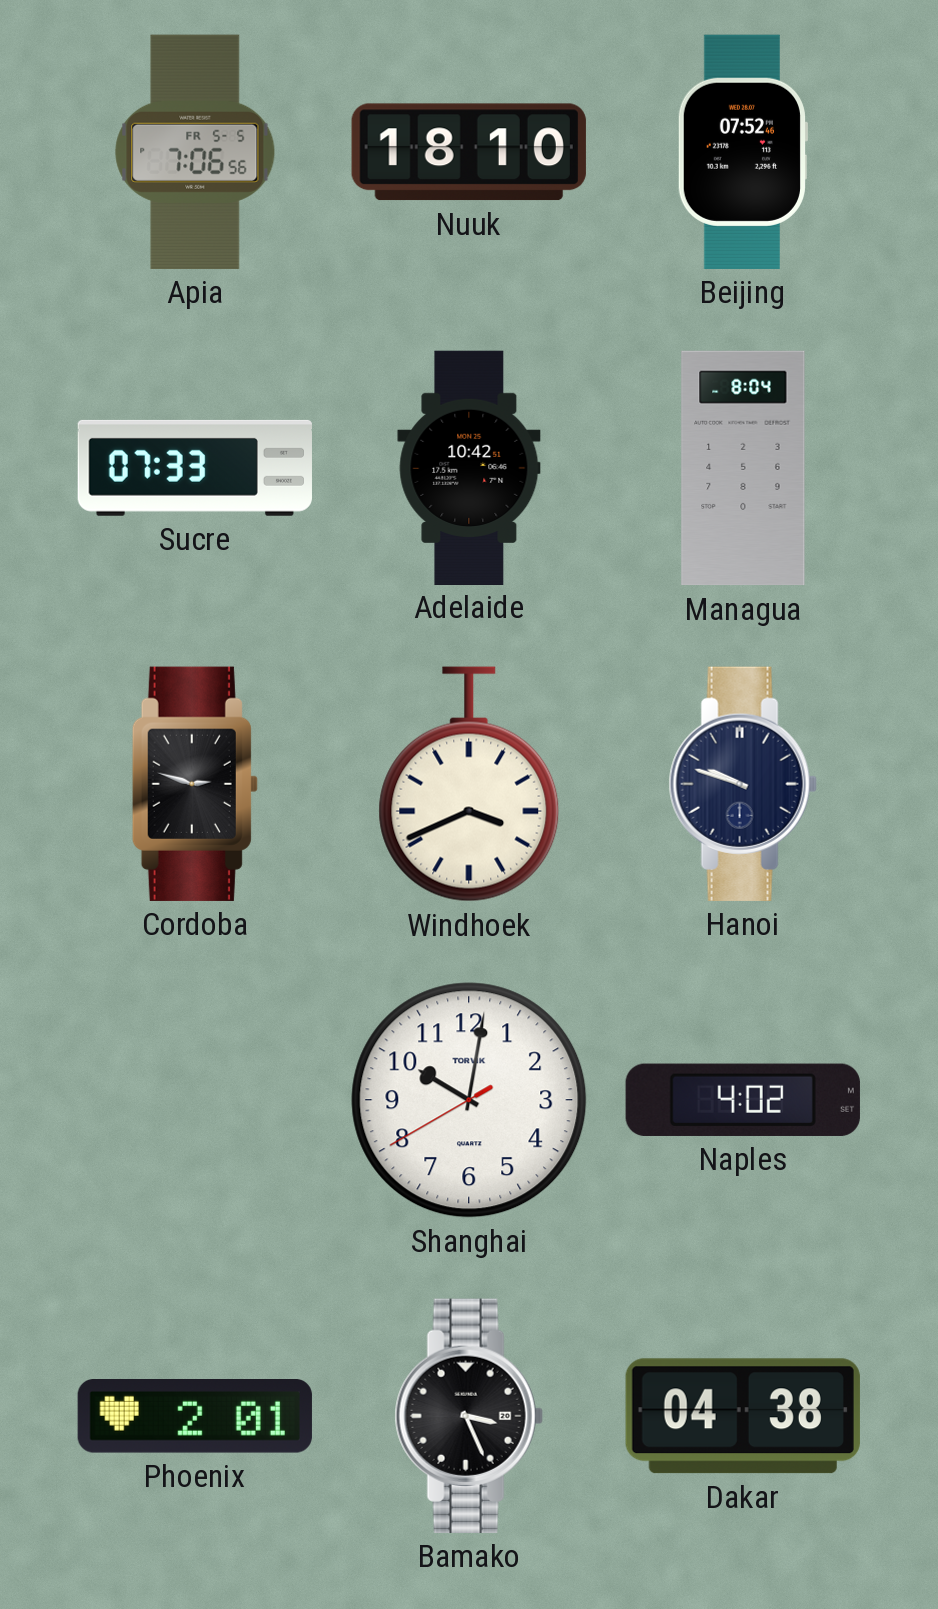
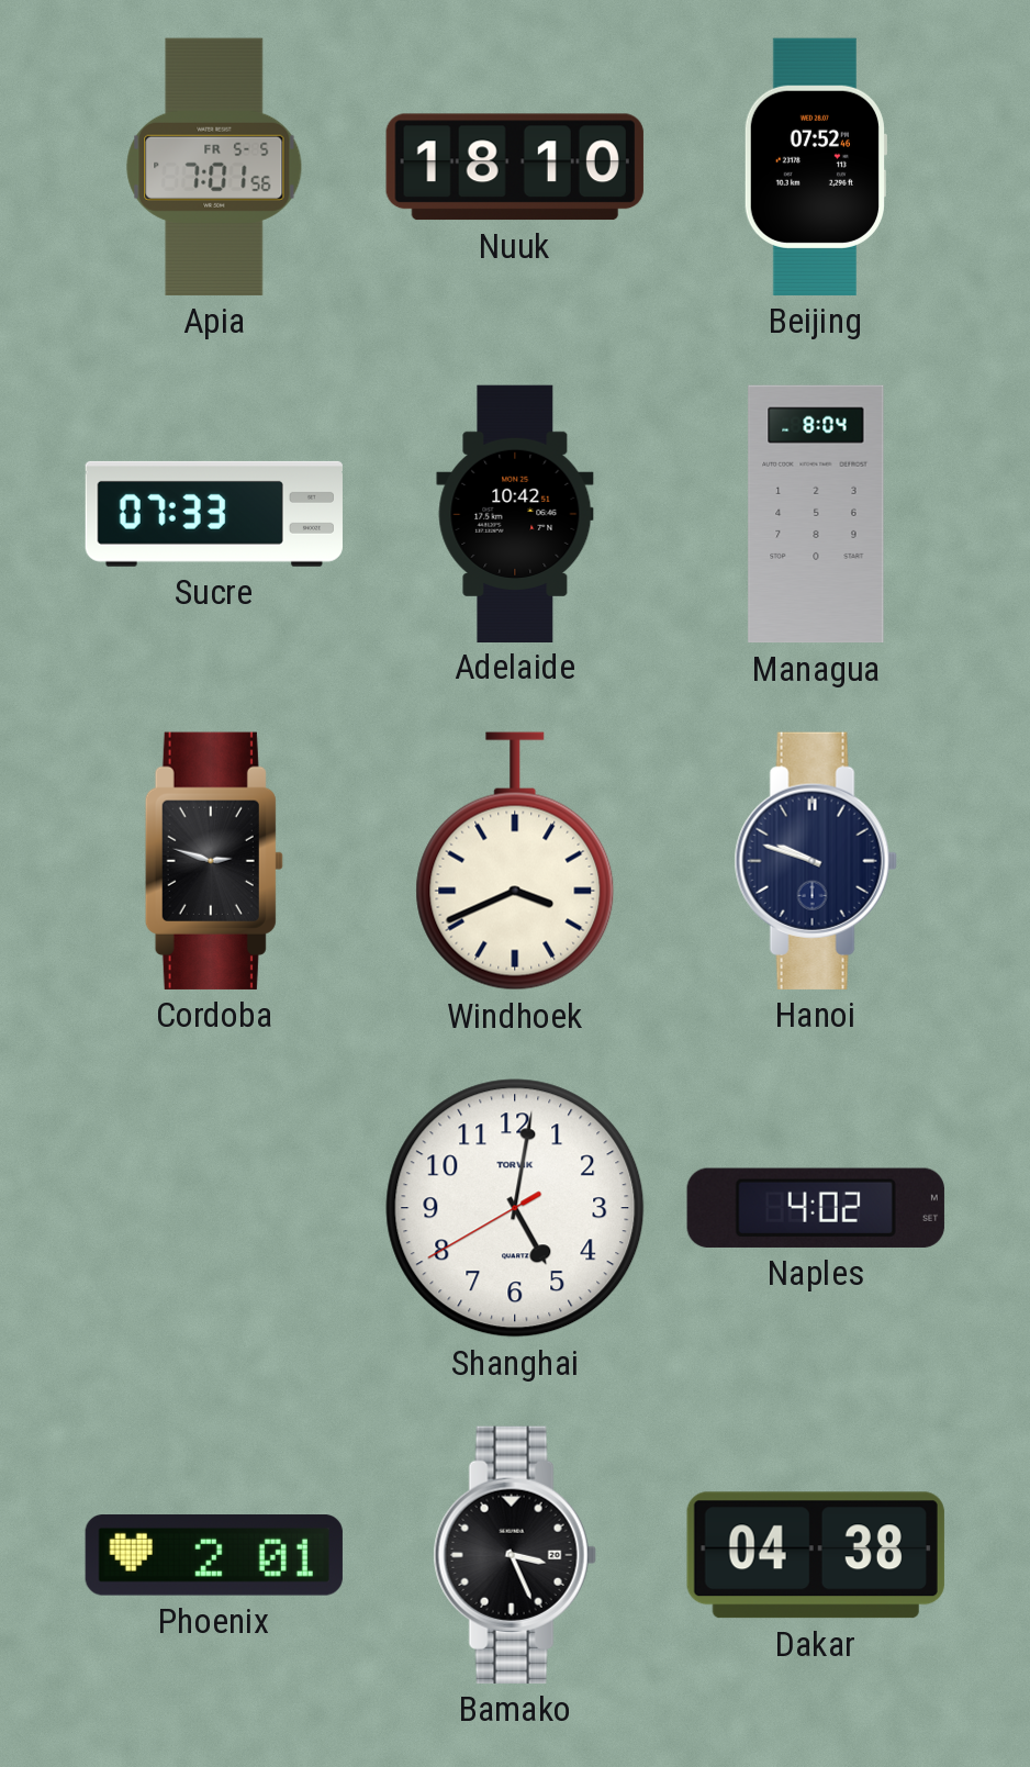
Apia: 7:06 -> 7:01 (214, 167)
Shanghai: 10:01 -> 5:01 (515, 1208)
